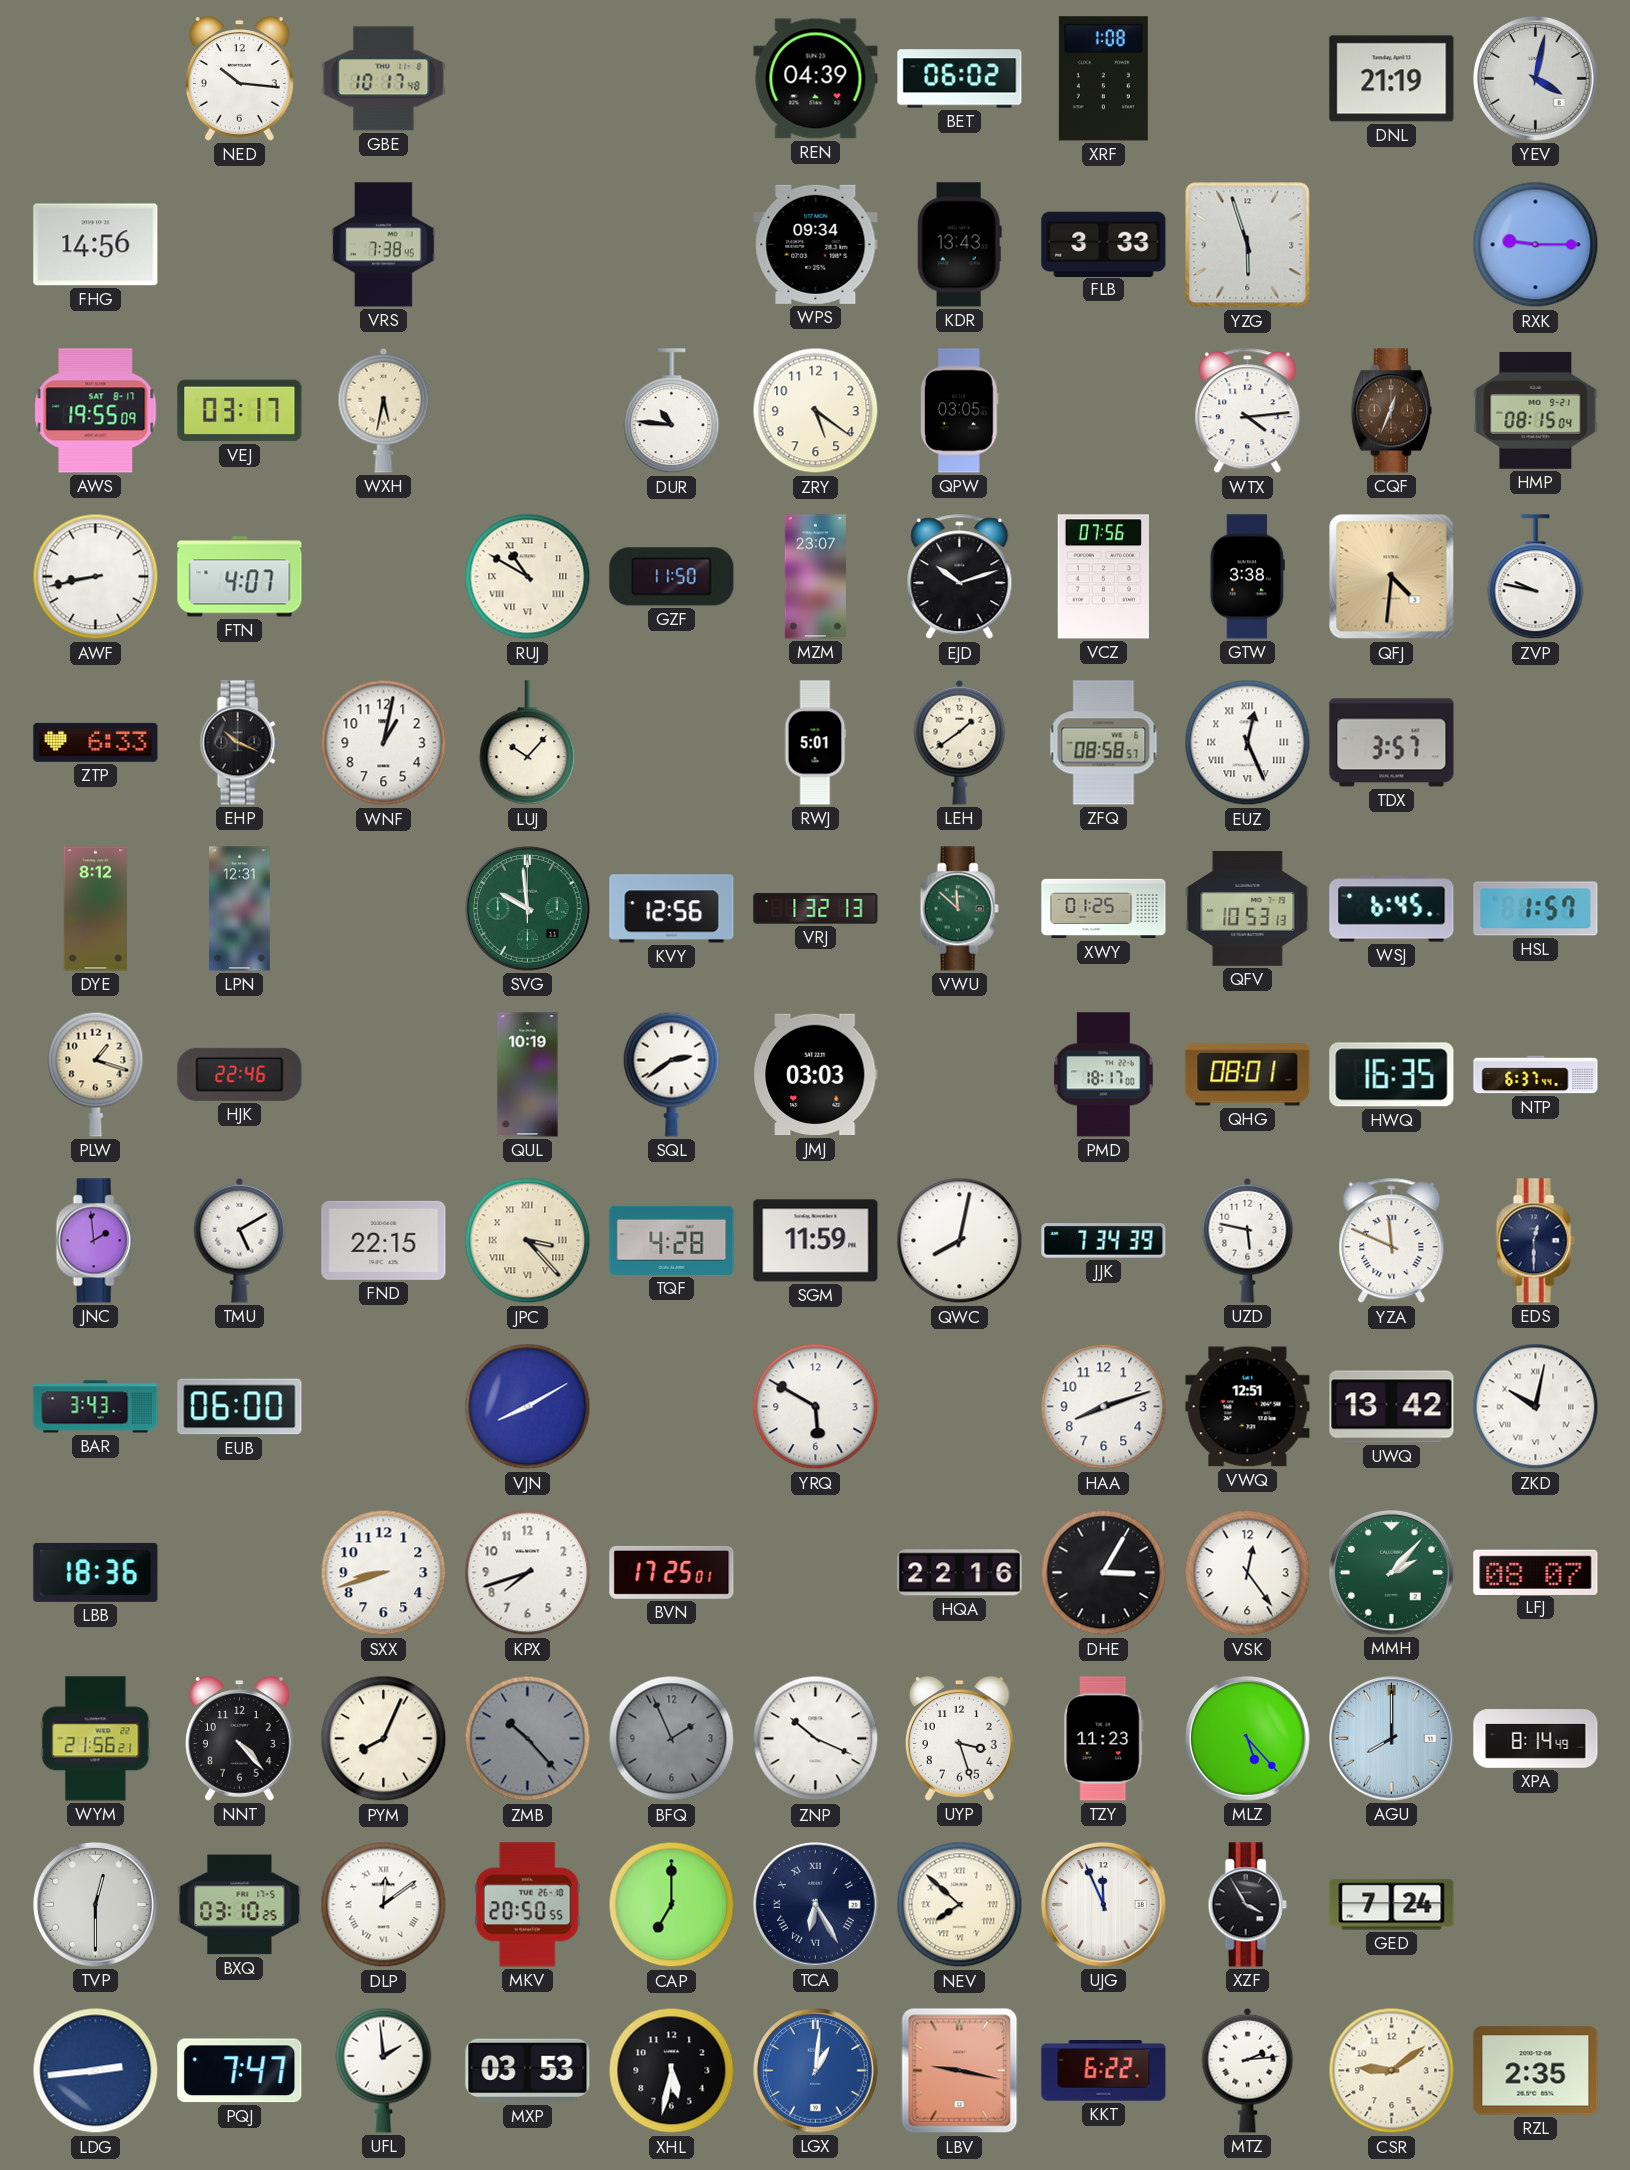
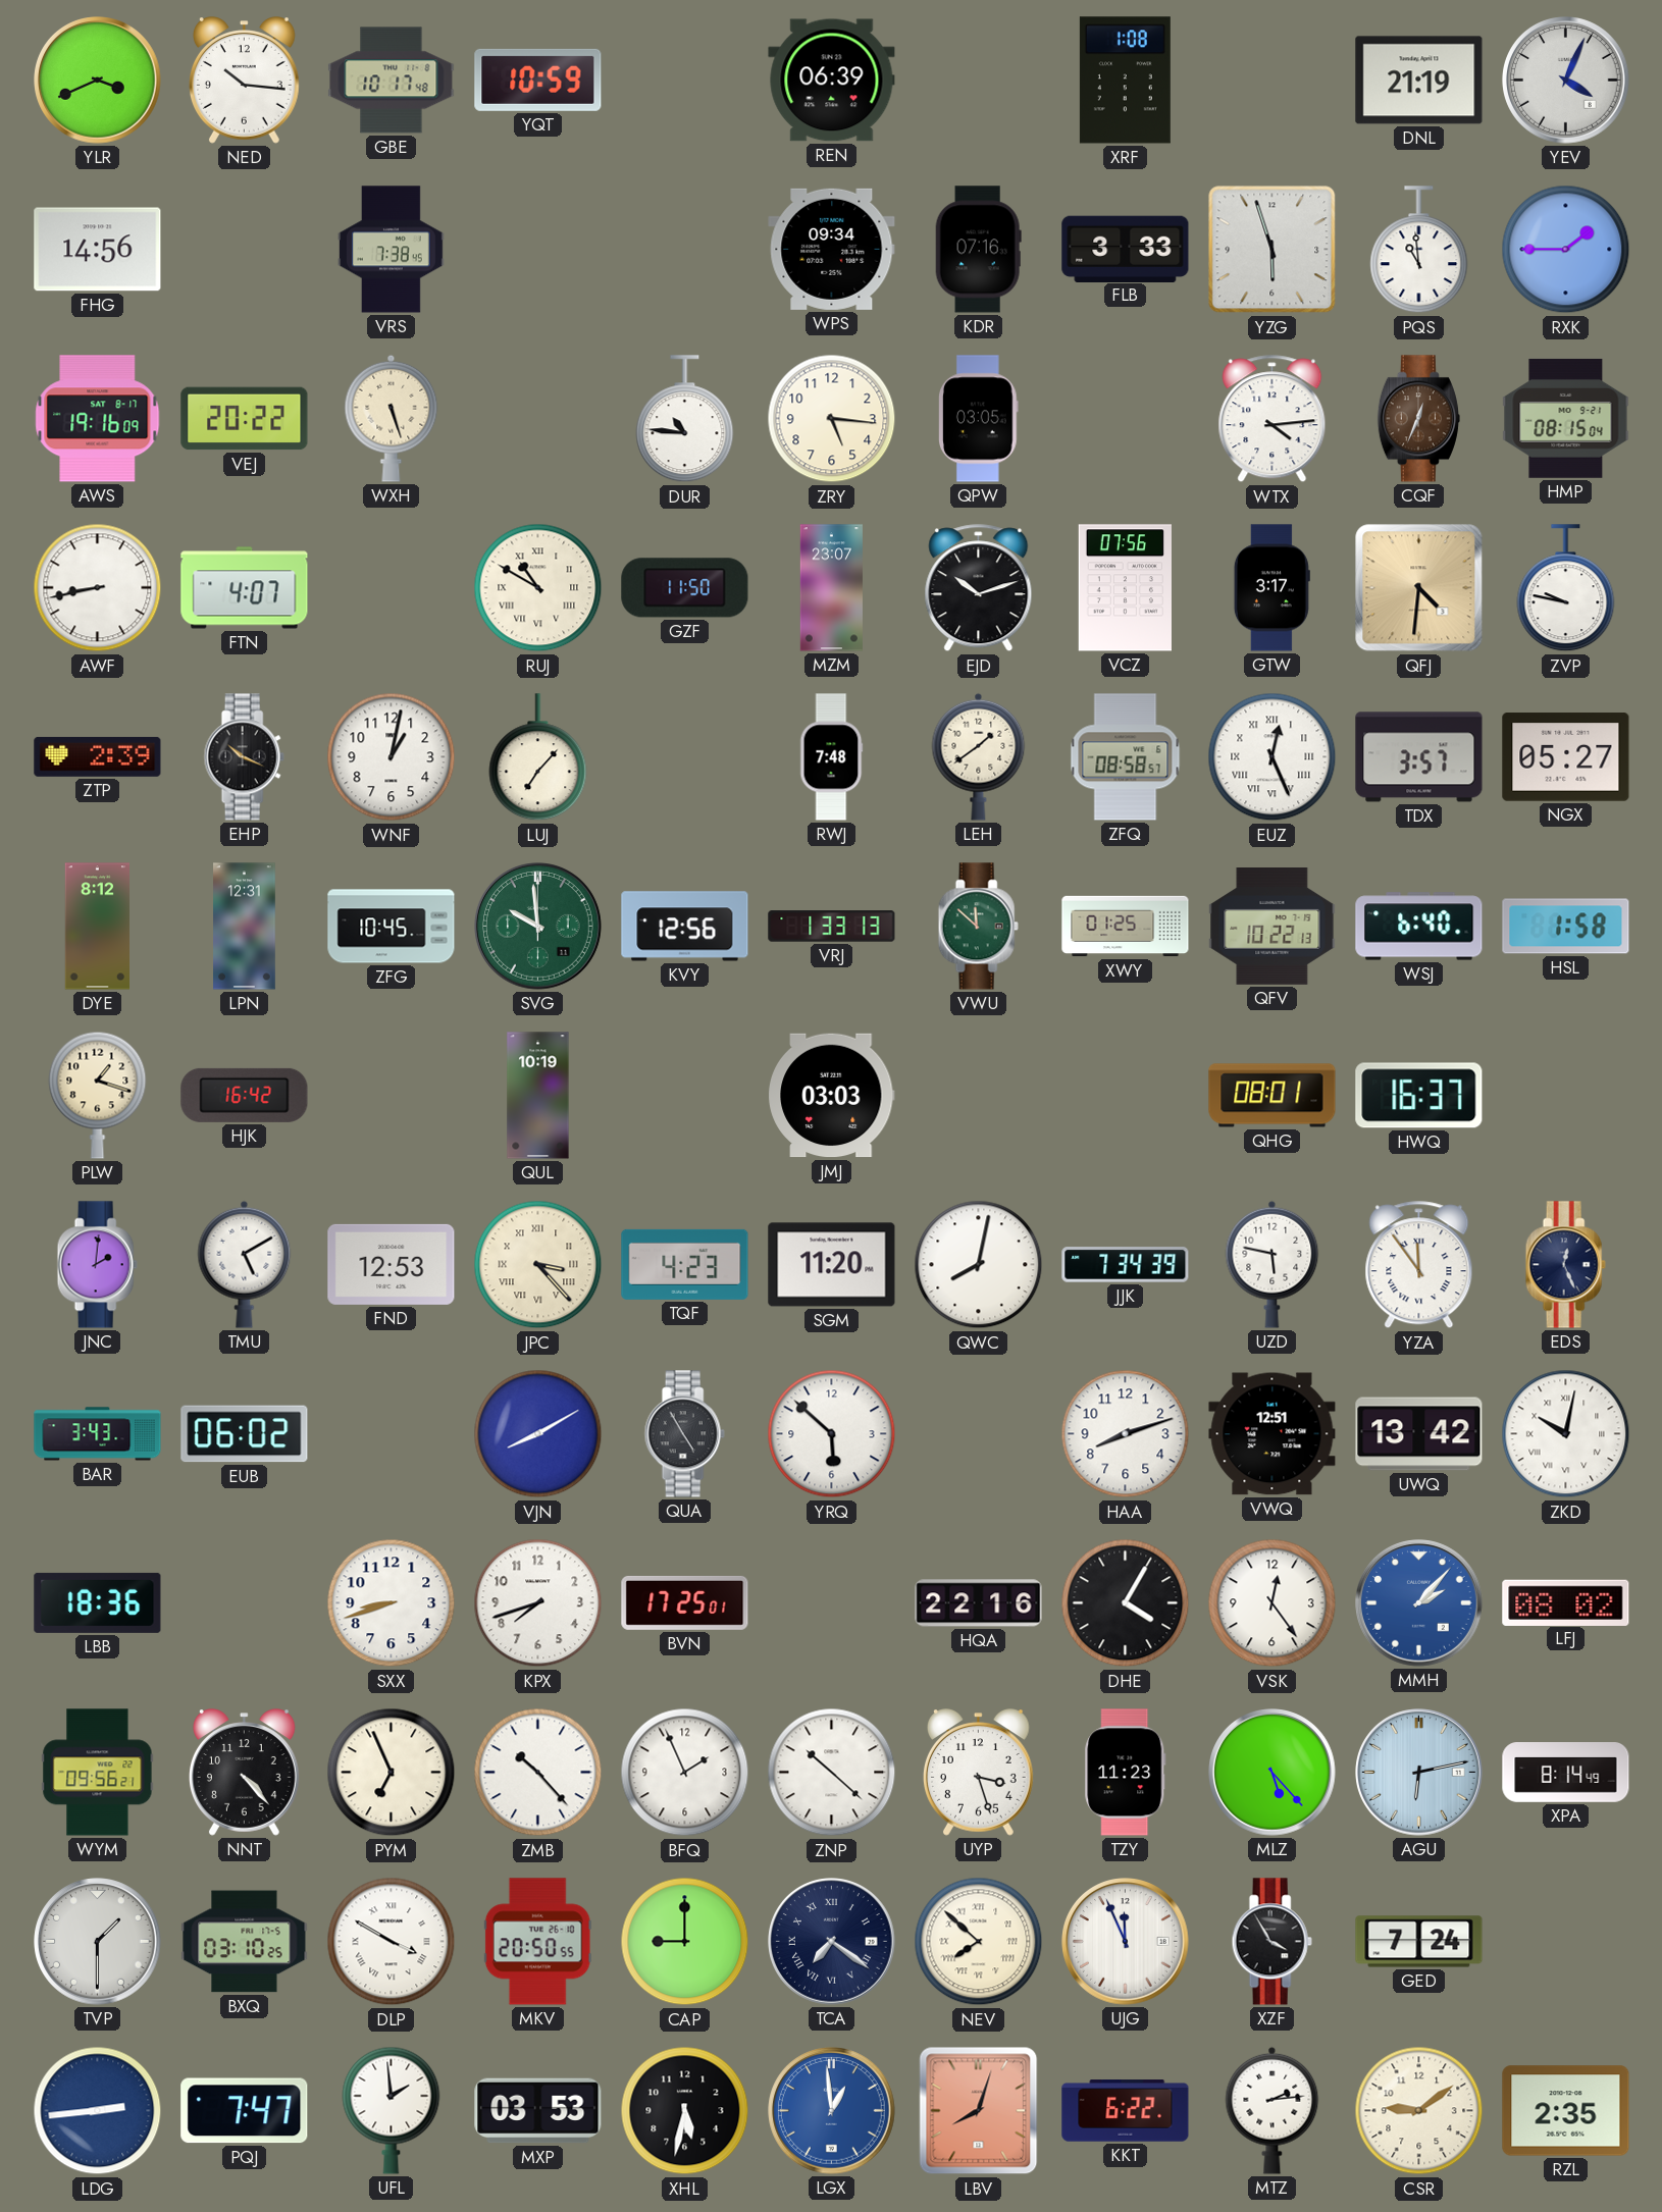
YLR: none -> 3:41 (98, 81)
YQT: none -> 10:59 (538, 80)
REN: 04:39 -> 06:39 (832, 81)
BET: 06:02 -> none (960, 79)
YEV: 4:02 -> 4:04 (1566, 81)
KDR: 13:43 -> 07:16 (978, 250)
PQS: none -> 10:59 (1419, 250)
RXK: 9:15 -> 1:45 (1566, 250)
AWS: 19:55 -> 19:16 (98, 419)
VEJ: 03:17 -> 20:22 (245, 419)
WXH: 5:32 -> 5:27 (392, 418)
ZRY: 5:21 -> 5:16 (832, 419)
GTW: 3:38 -> 3:17 (1271, 588)
ZTP: 6:33 -> 2:39 (98, 756)
LUJ: 10:07 -> 7:07 (538, 757)
RWJ: 5:01 -> 7:48 (831, 757)
NGX: none -> 05:27 (1566, 757)
ZFG: none -> 10:45 (392, 927)
VRJ: 1:32 -> 1:33 (832, 927)
QFV: 10:53 -> 10:22 (1273, 927)
WSJ: 6:45 -> 6:40 (1419, 927)
HSL: 1:57 -> 1:58 (1566, 927)
HJK: 22:46 -> 16:42 (245, 1095)
SQL: 2:39 -> none (672, 1074)
PMD: 18:17 -> none (1103, 1075)
HWQ: 16:35 -> 16:37 (1419, 1096)
NTP: 6:37 -> none (1536, 1075)
JNC: 1:59 -> 2:01 (97, 1265)
FND: 22:15 -> 12:53 (392, 1264)
TQF: 4:28 -> 4:23 (685, 1264)
SGM: 11:59 -> 11:20 (832, 1265)
YZA: 11:49 -> 11:54 (1419, 1265)
EDS: 12:30 -> 12:26 (1565, 1265)
EUB: 06:00 -> 06:02 (245, 1434)
QUA: none -> 4:55 (684, 1434)
YRQ: 5:50 -> 5:52 (832, 1434)
DHE: 3:05 -> 4:05 (1126, 1603)
MMH dial: green -> blue (1419, 1603)
LFJ: 08:07 -> 08:02 (1566, 1602)
WYM: 21:56 -> 09:56 (98, 1773)
PYM: 8:04 -> 6:56 (392, 1773)
ZMB dial: grey -> white (538, 1773)
BFQ dial: grey -> white (685, 1773)
ZNP: 10:19 -> 10:22 (832, 1773)
AGU: 8:00 -> 6:13 (1419, 1773)
TVP: 12:30 -> 1:30 (98, 1942)
DLP: 12:09 -> 3:50 (392, 1942)
CAP: 7:00 -> 9:00 (685, 1942)
TCA: 6:25 -> 7:21 (832, 1942)
LGX: 1:01 -> 12:59 (832, 2111)
LBV: 9:17 -> 8:03 (979, 2111)
